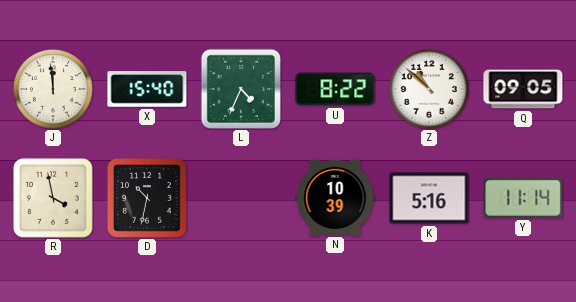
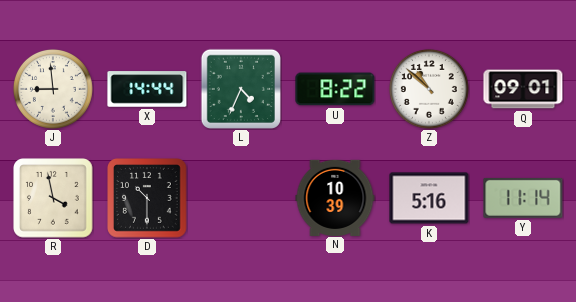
J: 11:59 -> 8:59 (53, 89)
X: 15:40 -> 14:44 (147, 89)
Q: 09:05 -> 09:01 (523, 89)
D: 10:32 -> 10:30 (147, 198)
